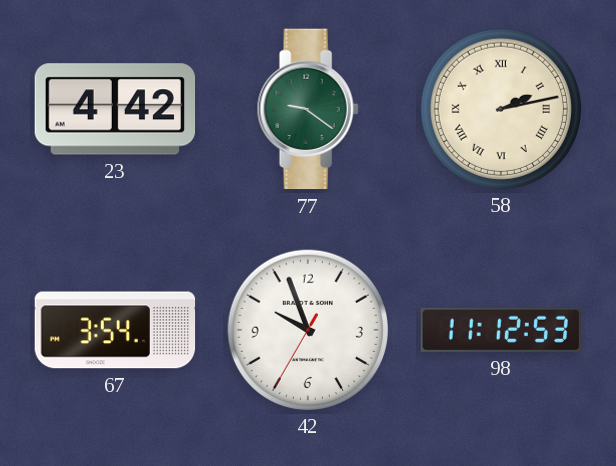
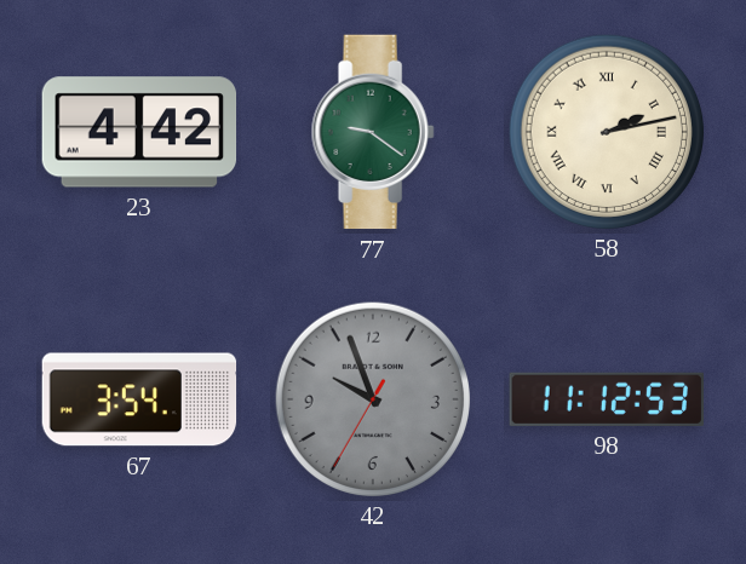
42 dial: white -> grey (372, 398)
